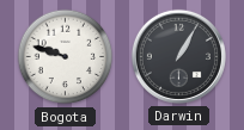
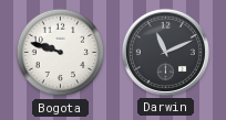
Darwin: 1:05 -> 11:11 (165, 52)
